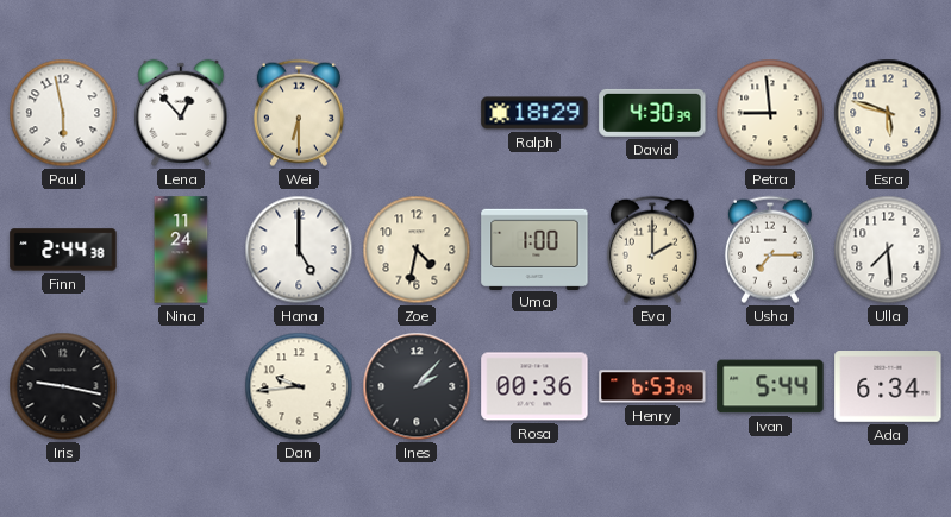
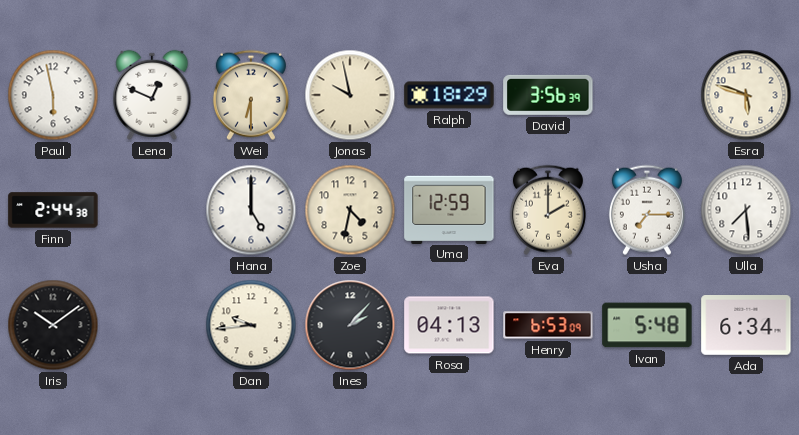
Lena: 12:53 -> 12:49 (152, 95)
Jonas: none -> 9:58 (350, 95)
David: 4:30 -> 3:56 (548, 95)
Petra: 8:59 -> none (770, 113)
Nina: 11:24 -> none (181, 250)
Uma: 1:00 -> 12:59 (449, 209)
Iris: 9:17 -> 10:09 (53, 325)
Rosa: 00:36 -> 04:13 (449, 325)
Ivan: 5:44 -> 5:48 (647, 325)
